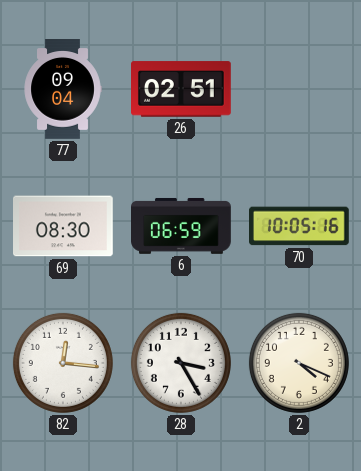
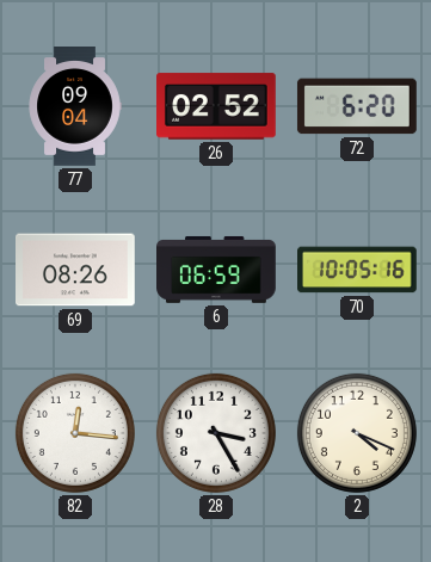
26: 02:51 -> 02:52 (217, 106)
72: none -> 6:20 (357, 106)
69: 08:30 -> 08:26 (76, 270)
